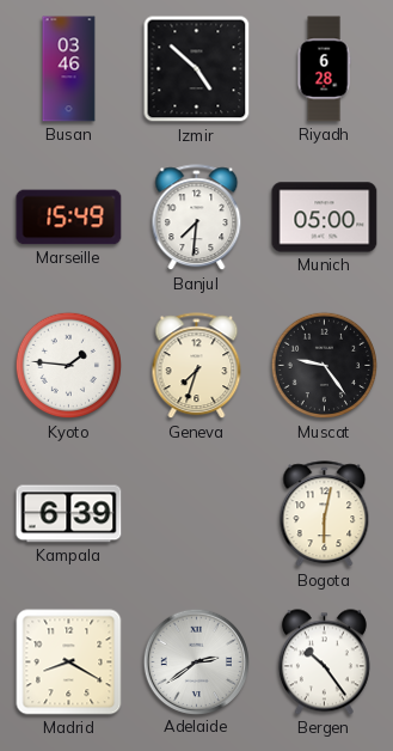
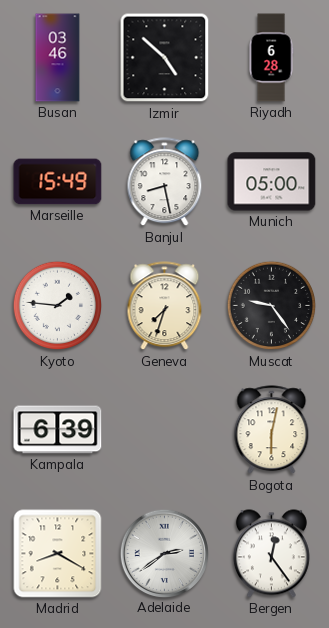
Banjul: 7:31 -> 8:28 (165, 182)
Bergen: 10:24 -> 12:24 (271, 554)
